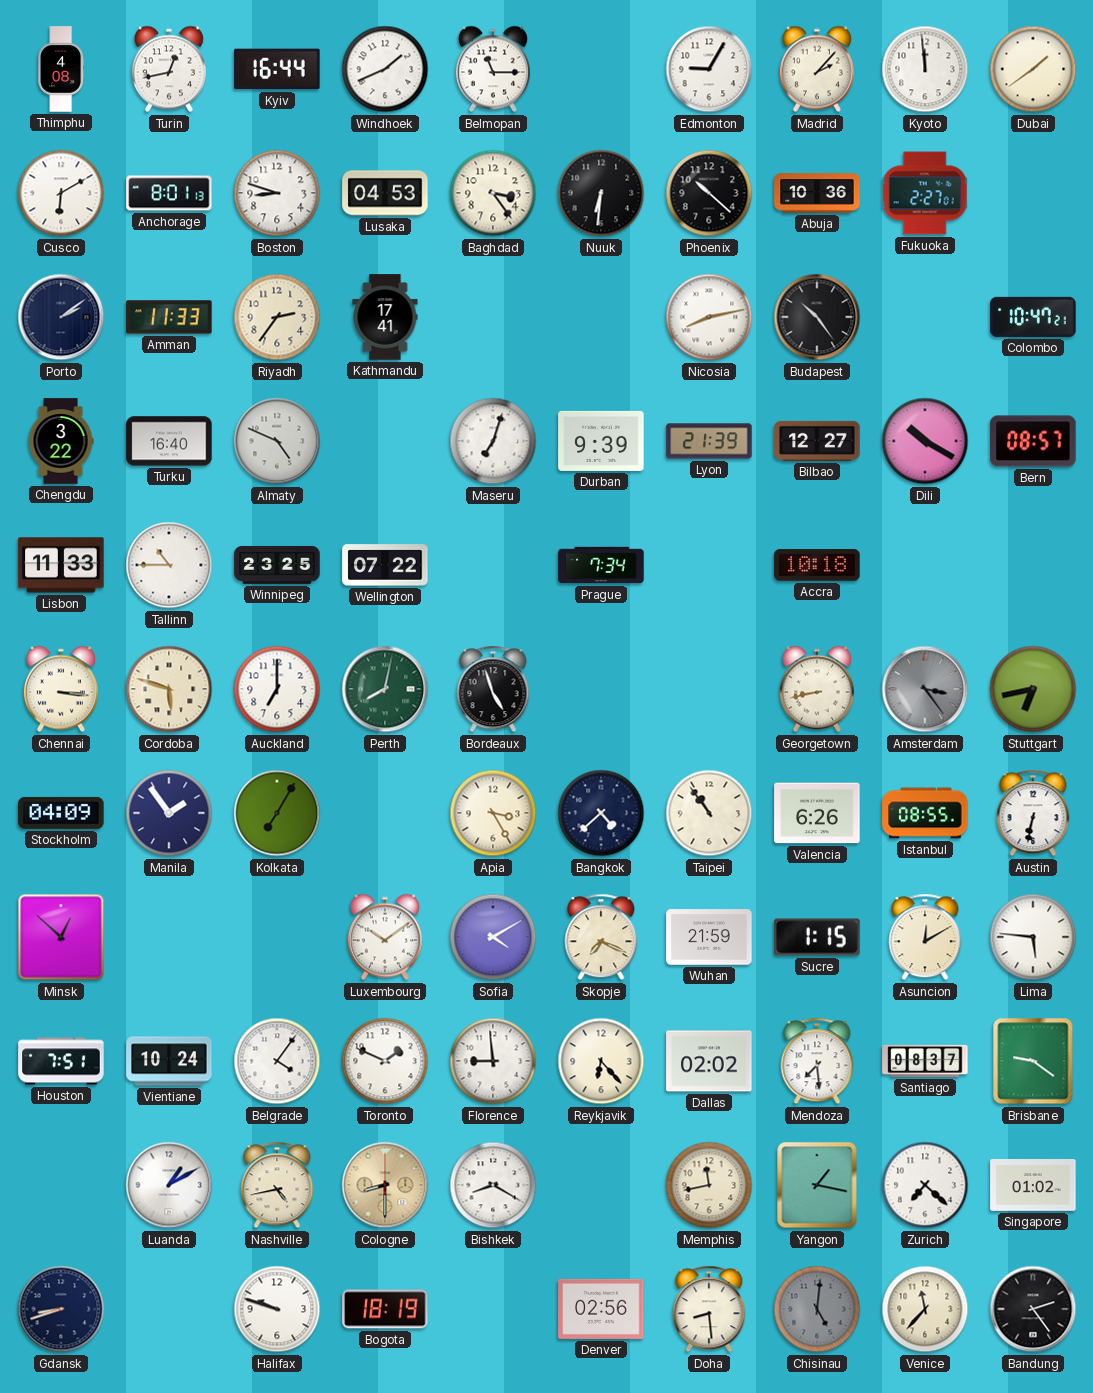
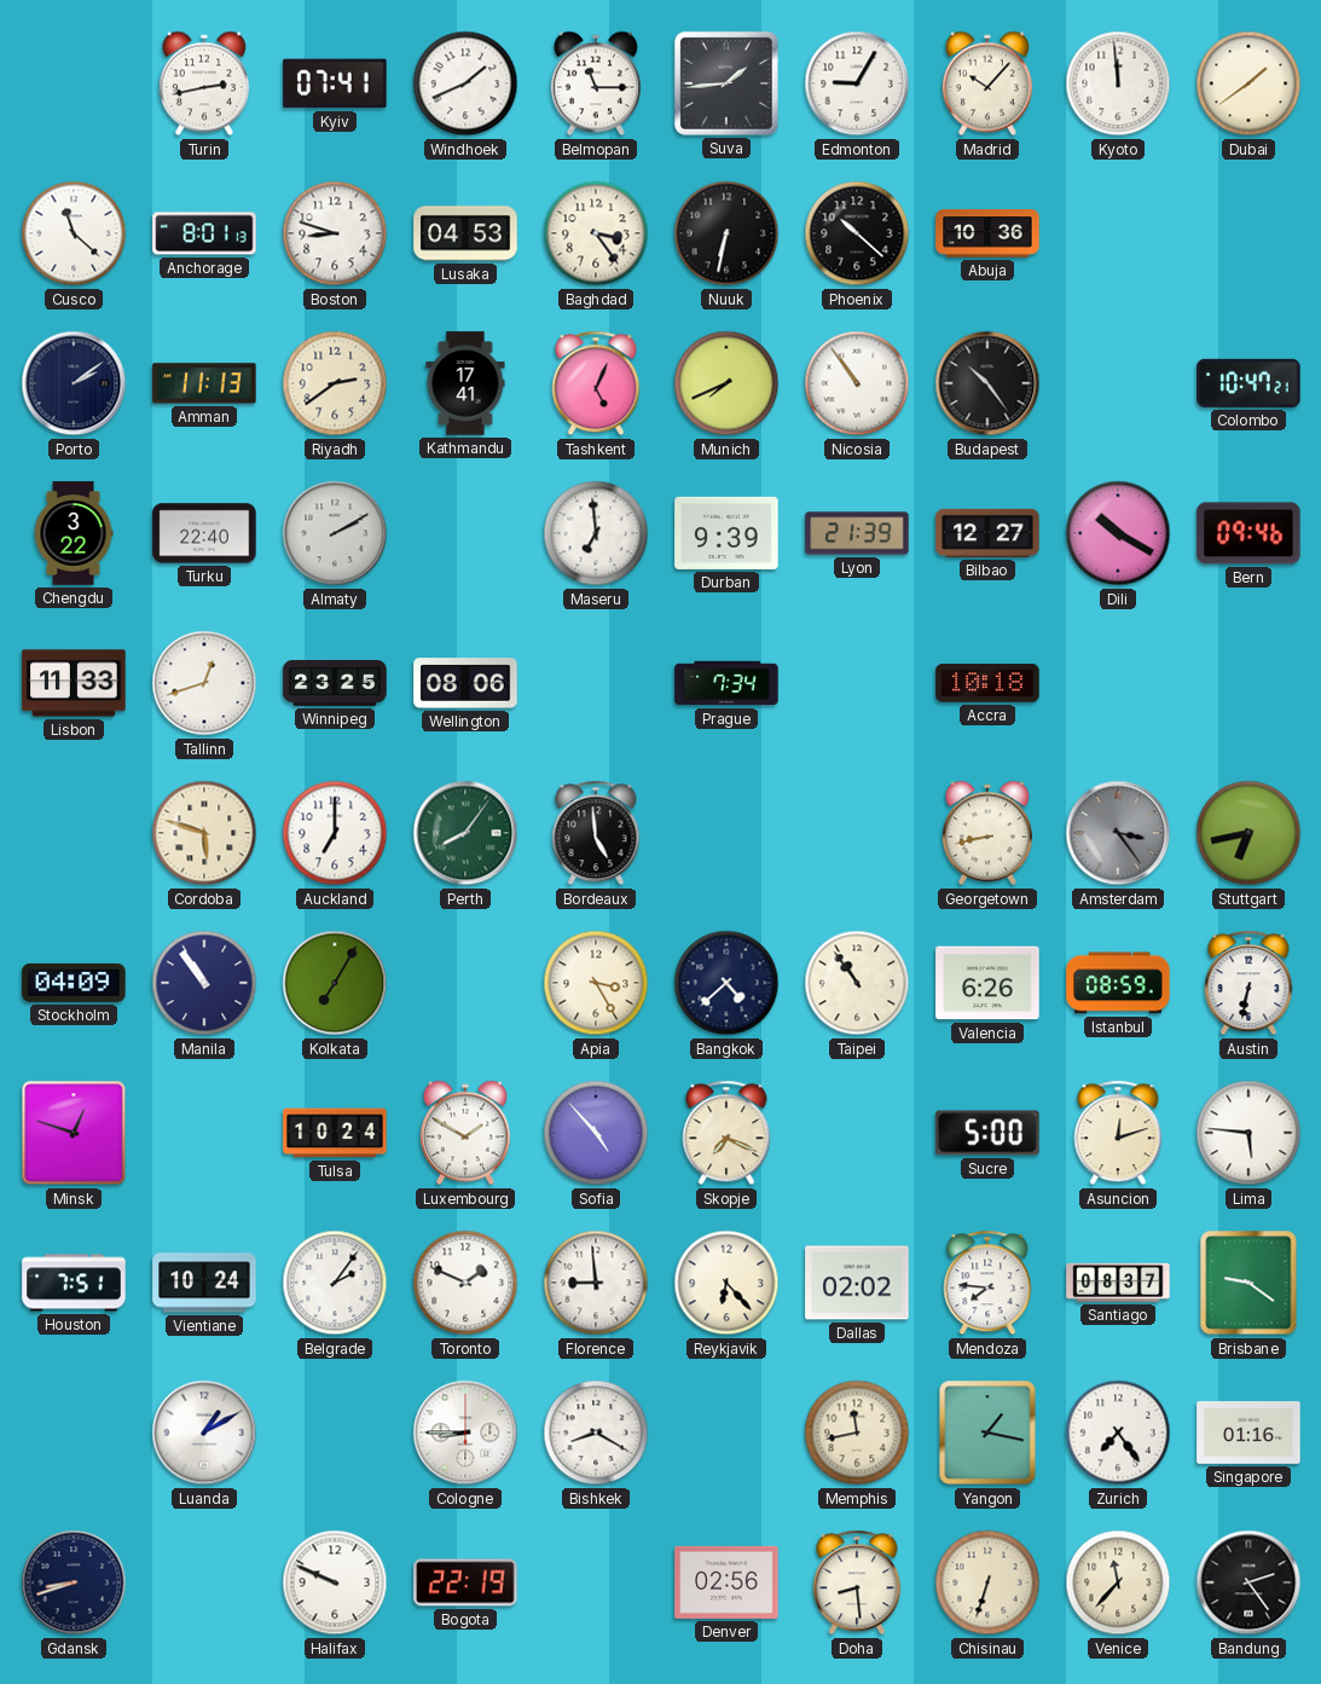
Thimphu: 4:08 -> none (61, 69)
Turin: 12:43 -> 2:43 (204, 83)
Kyiv: 16:44 -> 07:41 (335, 83)
Suva: none -> 1:44 (726, 83)
Madrid: 2:07 -> 10:07 (987, 83)
Cusco: 6:10 -> 11:22 (74, 233)
Nuuk: 6:31 -> 6:32 (726, 233)
Fukuoka: 2:27 -> none (925, 193)
Amman: 11:33 -> 11:13 (204, 383)
Riyadh: 2:36 -> 2:39 (335, 383)
Tashkent: none -> 5:04 (596, 383)
Munich: none -> 7:41 (726, 383)
Nicosia: 8:13 -> 10:54 (857, 383)
Turku: 16:40 -> 22:40 (204, 533)
Almaty: 4:49 -> 2:10 (335, 533)
Maseru: 7:03 -> 6:59 (596, 533)
Bern: 08:57 -> 09:46 (1248, 533)
Tallinn: 10:45 -> 12:42 (204, 683)
Wellington: 07:22 -> 08:06 (465, 683)
Chennai: 3:16 -> none (61, 689)
Perth: 8:02 -> 8:06 (465, 833)
Bordeaux: 4:57 -> 4:59 (596, 833)
Manila: 1:54 -> 10:54 (204, 983)
Istanbul: 08:55 -> 08:59 (1118, 983)
Minsk: 12:52 -> 12:48 (74, 1133)
Tulsa: none -> 10:24 (335, 1133)
Luxembourg: 10:09 -> 1:50 (465, 1133)
Sofia: 4:10 -> 4:53 (596, 1133)
Wuhan: 21:59 -> none (709, 937)
Sucre: 1:15 -> 5:00 (987, 1133)
Asuncion: 12:10 -> 12:12 (1118, 1133)
Belgrade: 4:06 -> 2:06 (335, 1283)
Mendoza: 7:29 -> 7:46 (987, 1283)
Nashville: 4:43 -> none (277, 1185)
Cologne: 8:30 -> 8:45 (465, 1433)
Cologne dial: champagne -> white (465, 1433)
Zurich: 7:22 -> 7:24 (1118, 1433)
Singapore: 01:02 -> 01:16 (1248, 1434)
Halifax: 9:48 -> 9:49 (335, 1582)
Bogota: 18:19 -> 22:19 (465, 1582)
Chisinau: 5:01 -> 6:33 (987, 1582)
Chisinau dial: grey -> cream (987, 1582)
